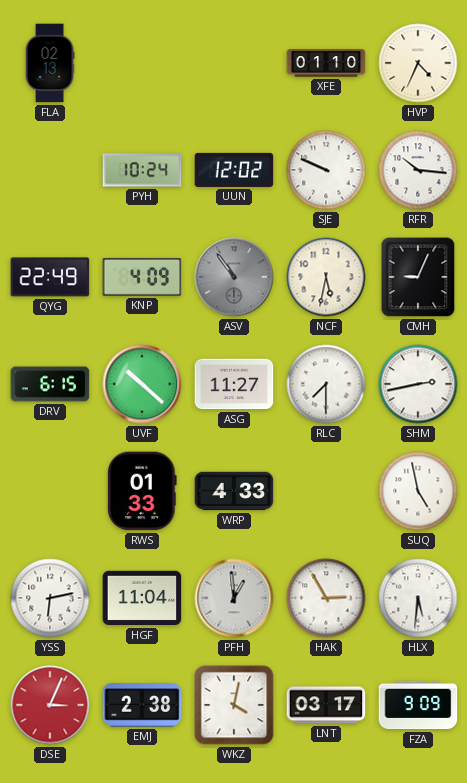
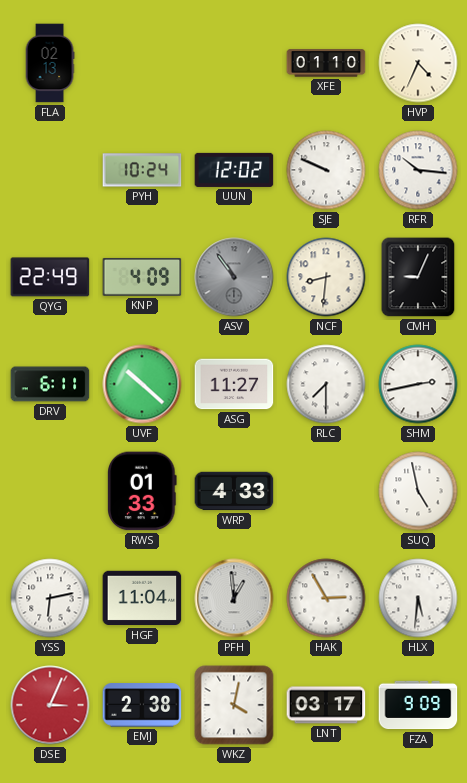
NCF: 5:32 -> 8:31 (326, 277)
DRV: 6:15 -> 6:11 (50, 384)
